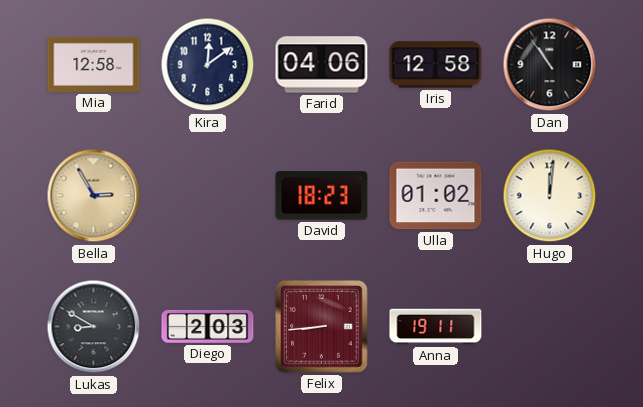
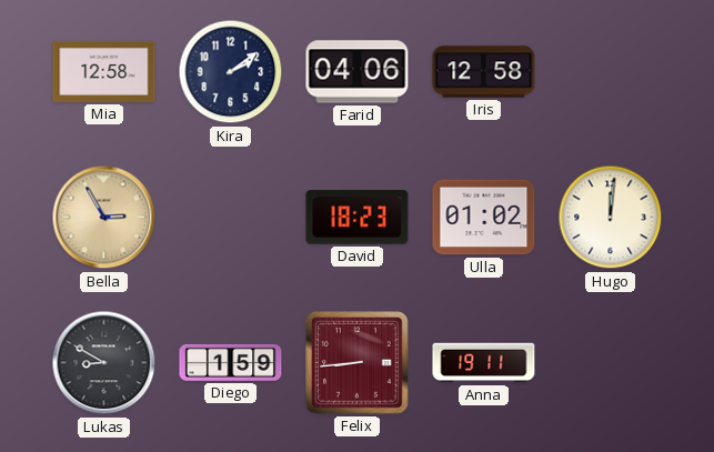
Kira: 12:09 -> 2:09 (231, 72)
Dan: 10:54 -> none (550, 65)
Diego: 2:03 -> 1:59 (231, 362)
